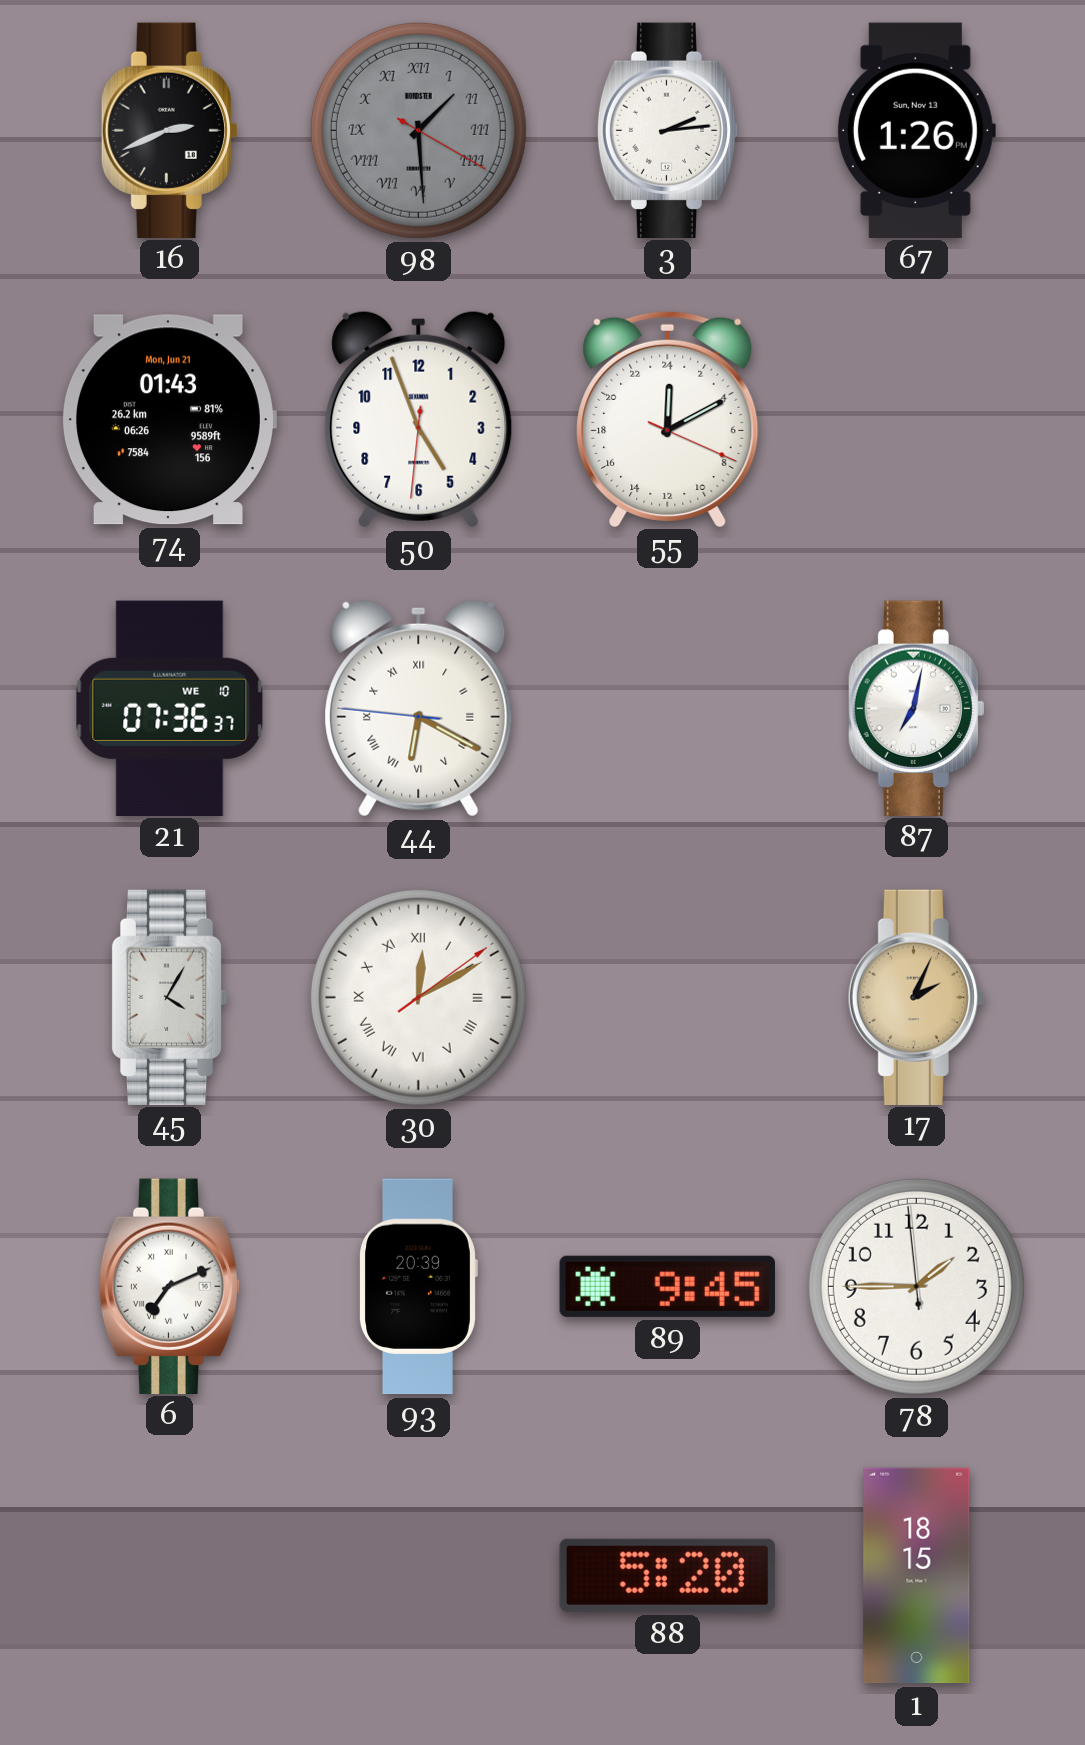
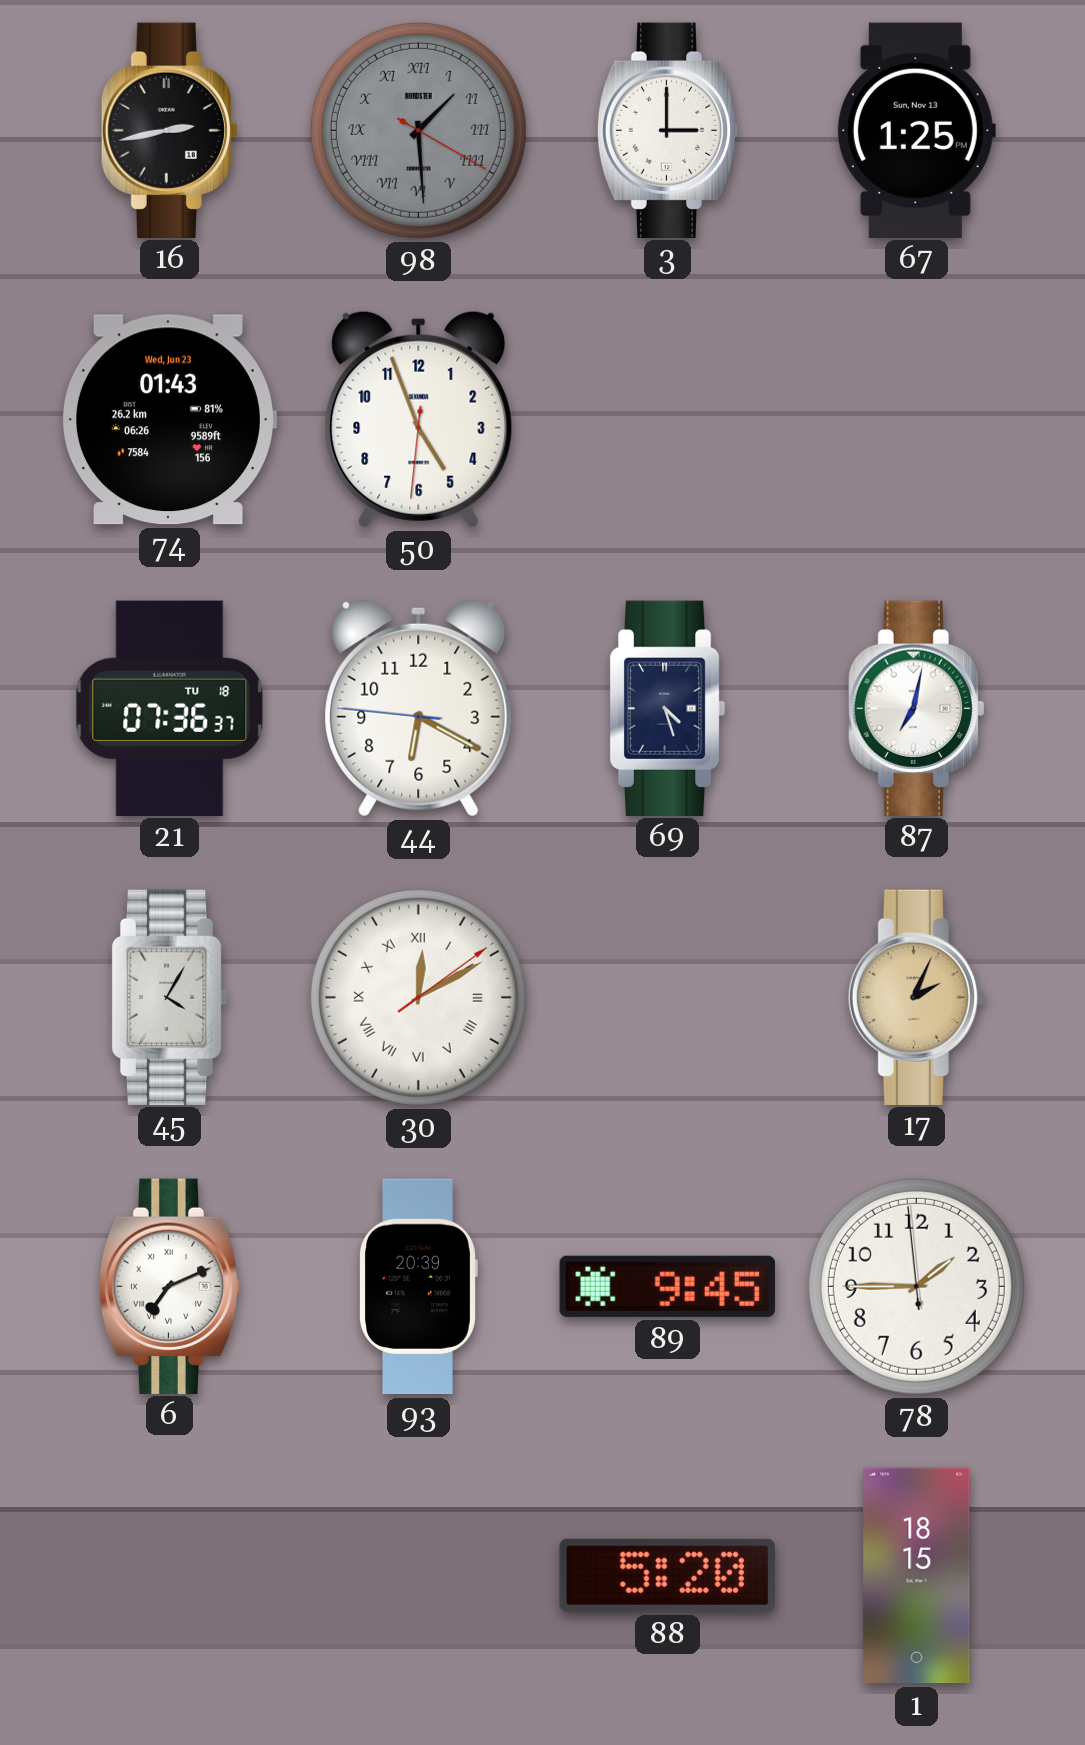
16: 2:41 -> 2:43 (169, 130)
3: 2:14 -> 3:00 (668, 130)
67: 1:26 -> 1:25 (916, 130)
74 date: Mon, Jun 21 -> Wed, Jun 23 (169, 420)
55: 0:10 -> none (668, 418)
21 date: WE 10 -> TU 18 (170, 708)
44 numerals: Roman -> Arabic (419, 708)
69: none -> 4:27 (667, 708)
